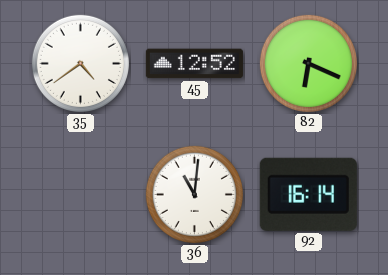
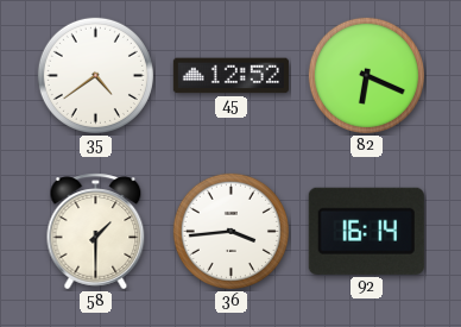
58: none -> 1:30 (96, 232)
36: 11:01 -> 3:44 (230, 231)
